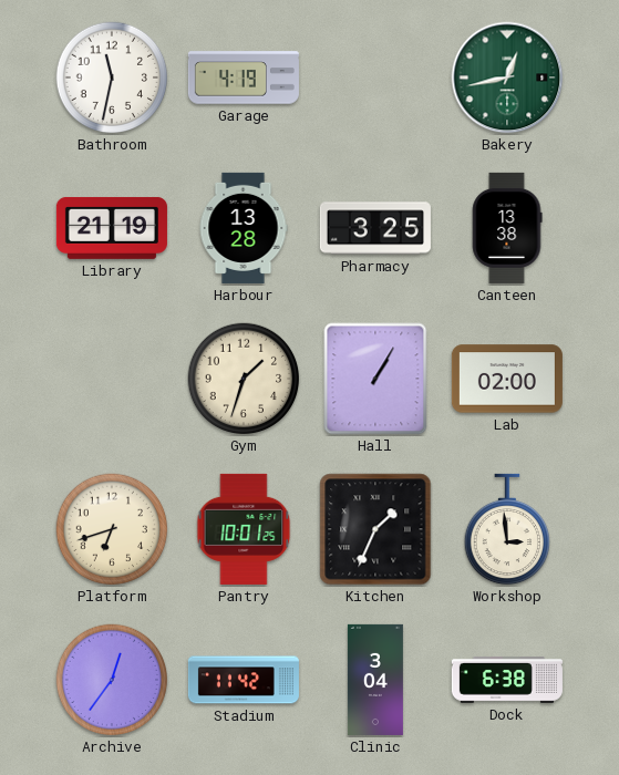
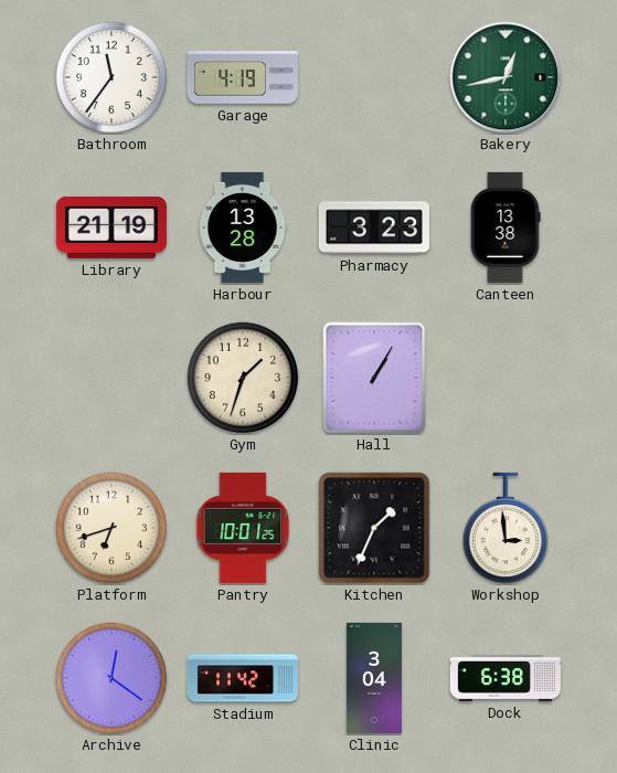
Bathroom: 11:32 -> 11:36 (111, 77)
Pharmacy: 3:25 -> 3:23 (374, 227)
Lab: 02:00 -> none (507, 379)
Archive: 12:36 -> 12:21 (111, 678)
